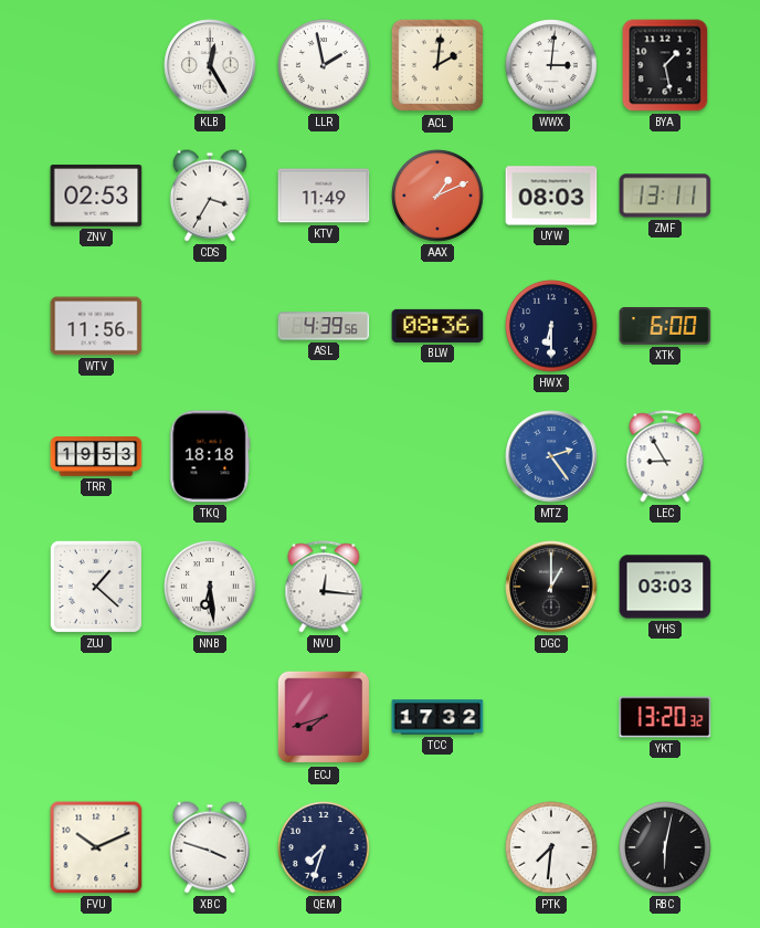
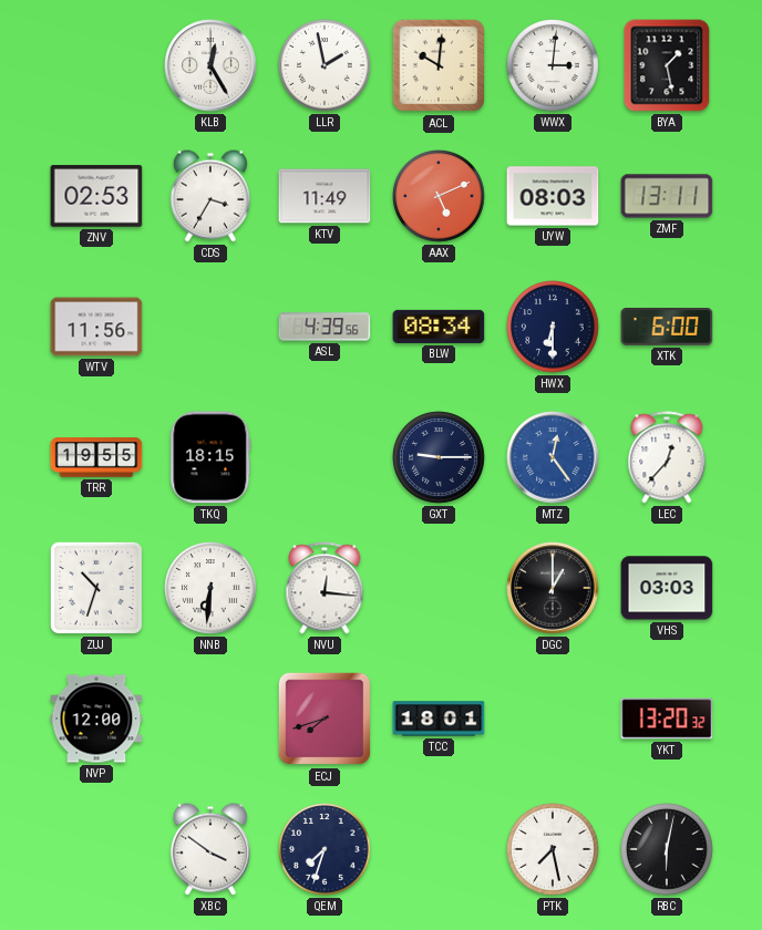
ACL: 2:01 -> 10:01 (439, 65)
AAX: 1:11 -> 5:11 (439, 196)
BLW: 08:36 -> 08:34 (439, 327)
TRR: 19:53 -> 19:55 (96, 457)
TKQ: 18:18 -> 18:15 (210, 457)
GXT: none -> 9:15 (439, 457)
MTZ: 2:24 -> 12:24 (553, 457)
LEC: 8:55 -> 12:37 (667, 457)
ZUJ: 1:22 -> 10:33 (96, 588)
NNB: 6:29 -> 6:31 (210, 588)
NVP: none -> 12:00 (96, 719)
TCC: 17:32 -> 18:01 (439, 719)
FVU: 10:11 -> none (96, 847)
XBC: 3:48 -> 3:51 (210, 849)
PTK: 7:31 -> 7:28 (553, 849)
